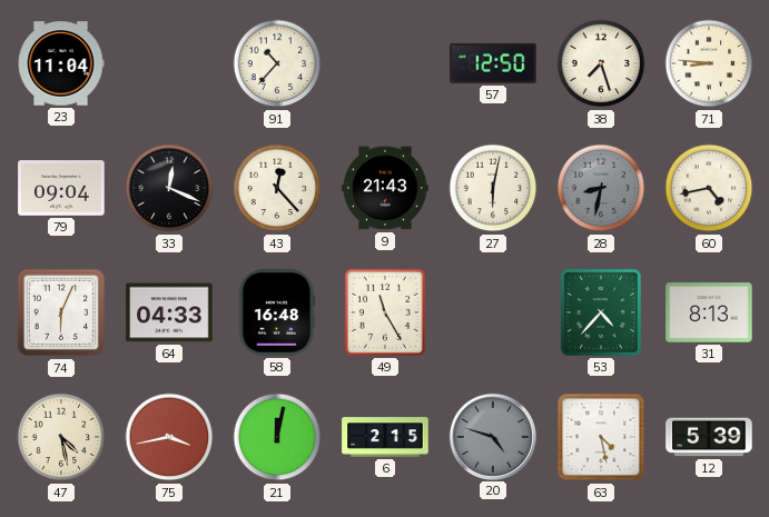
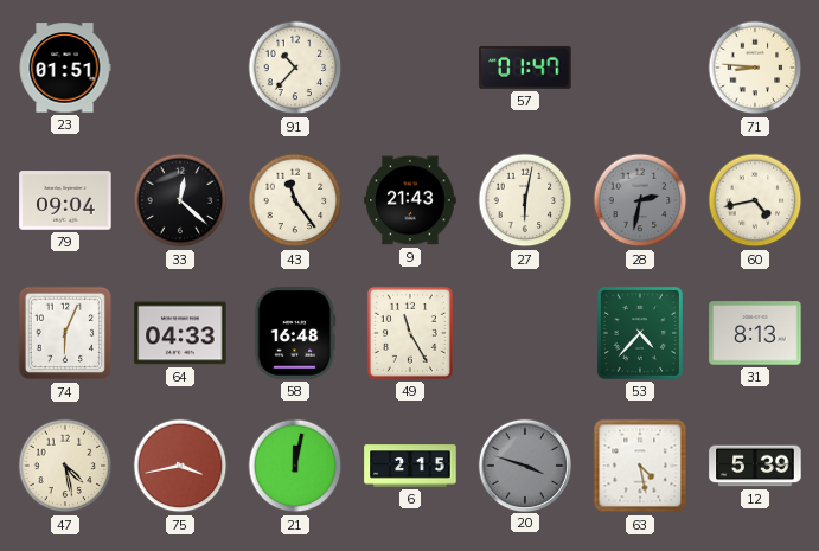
23: 11:04 -> 01:51 (65, 68)
57: 12:50 -> 01:47 (525, 68)
38: 7:27 -> none (601, 63)
33: 12:19 -> 12:22 (180, 200)
43: 12:23 -> 11:24 (295, 200)
28: 8:32 -> 2:32 (640, 200)
20: 4:48 -> 3:48 (524, 464)
